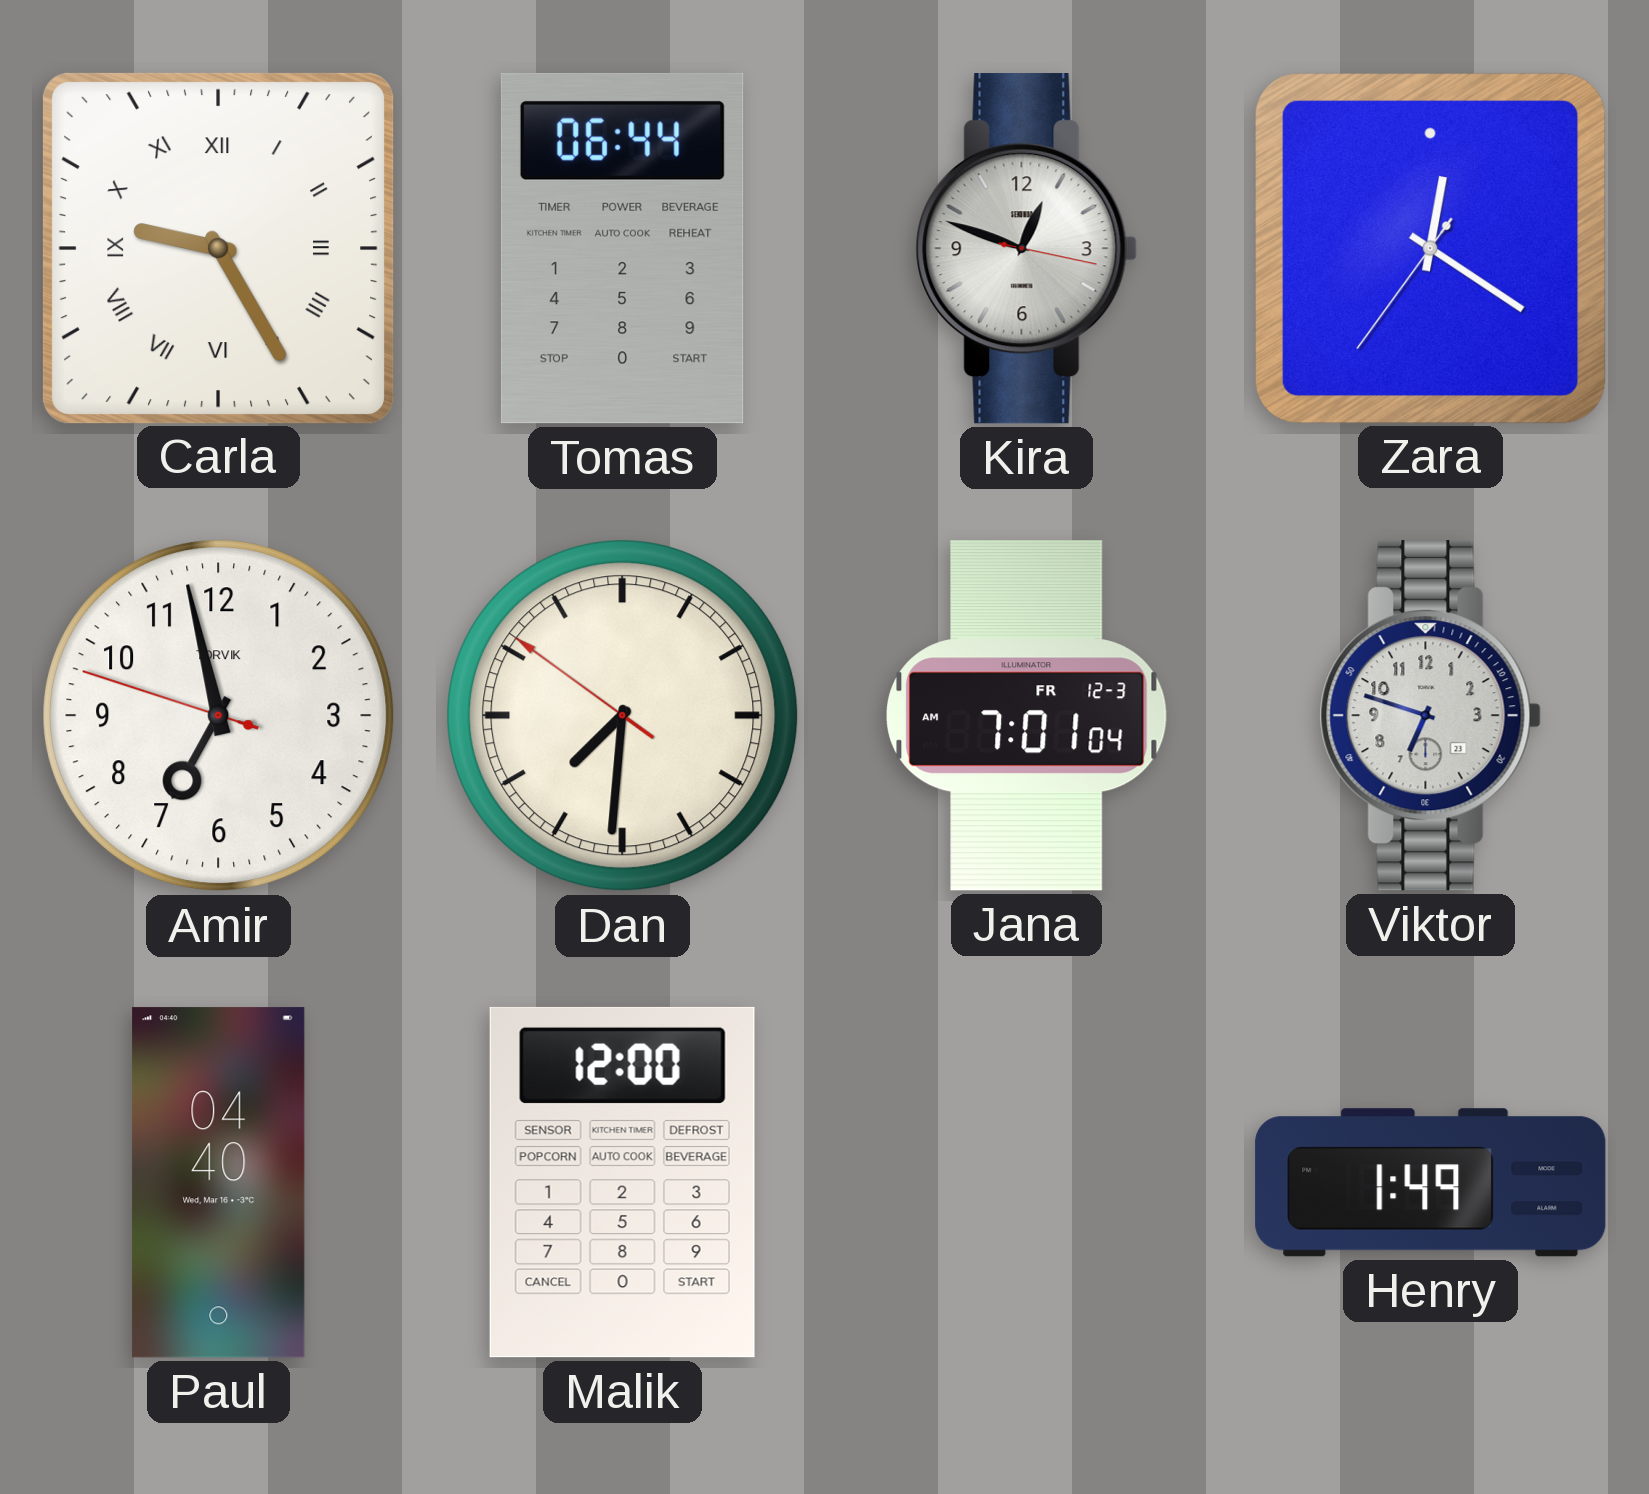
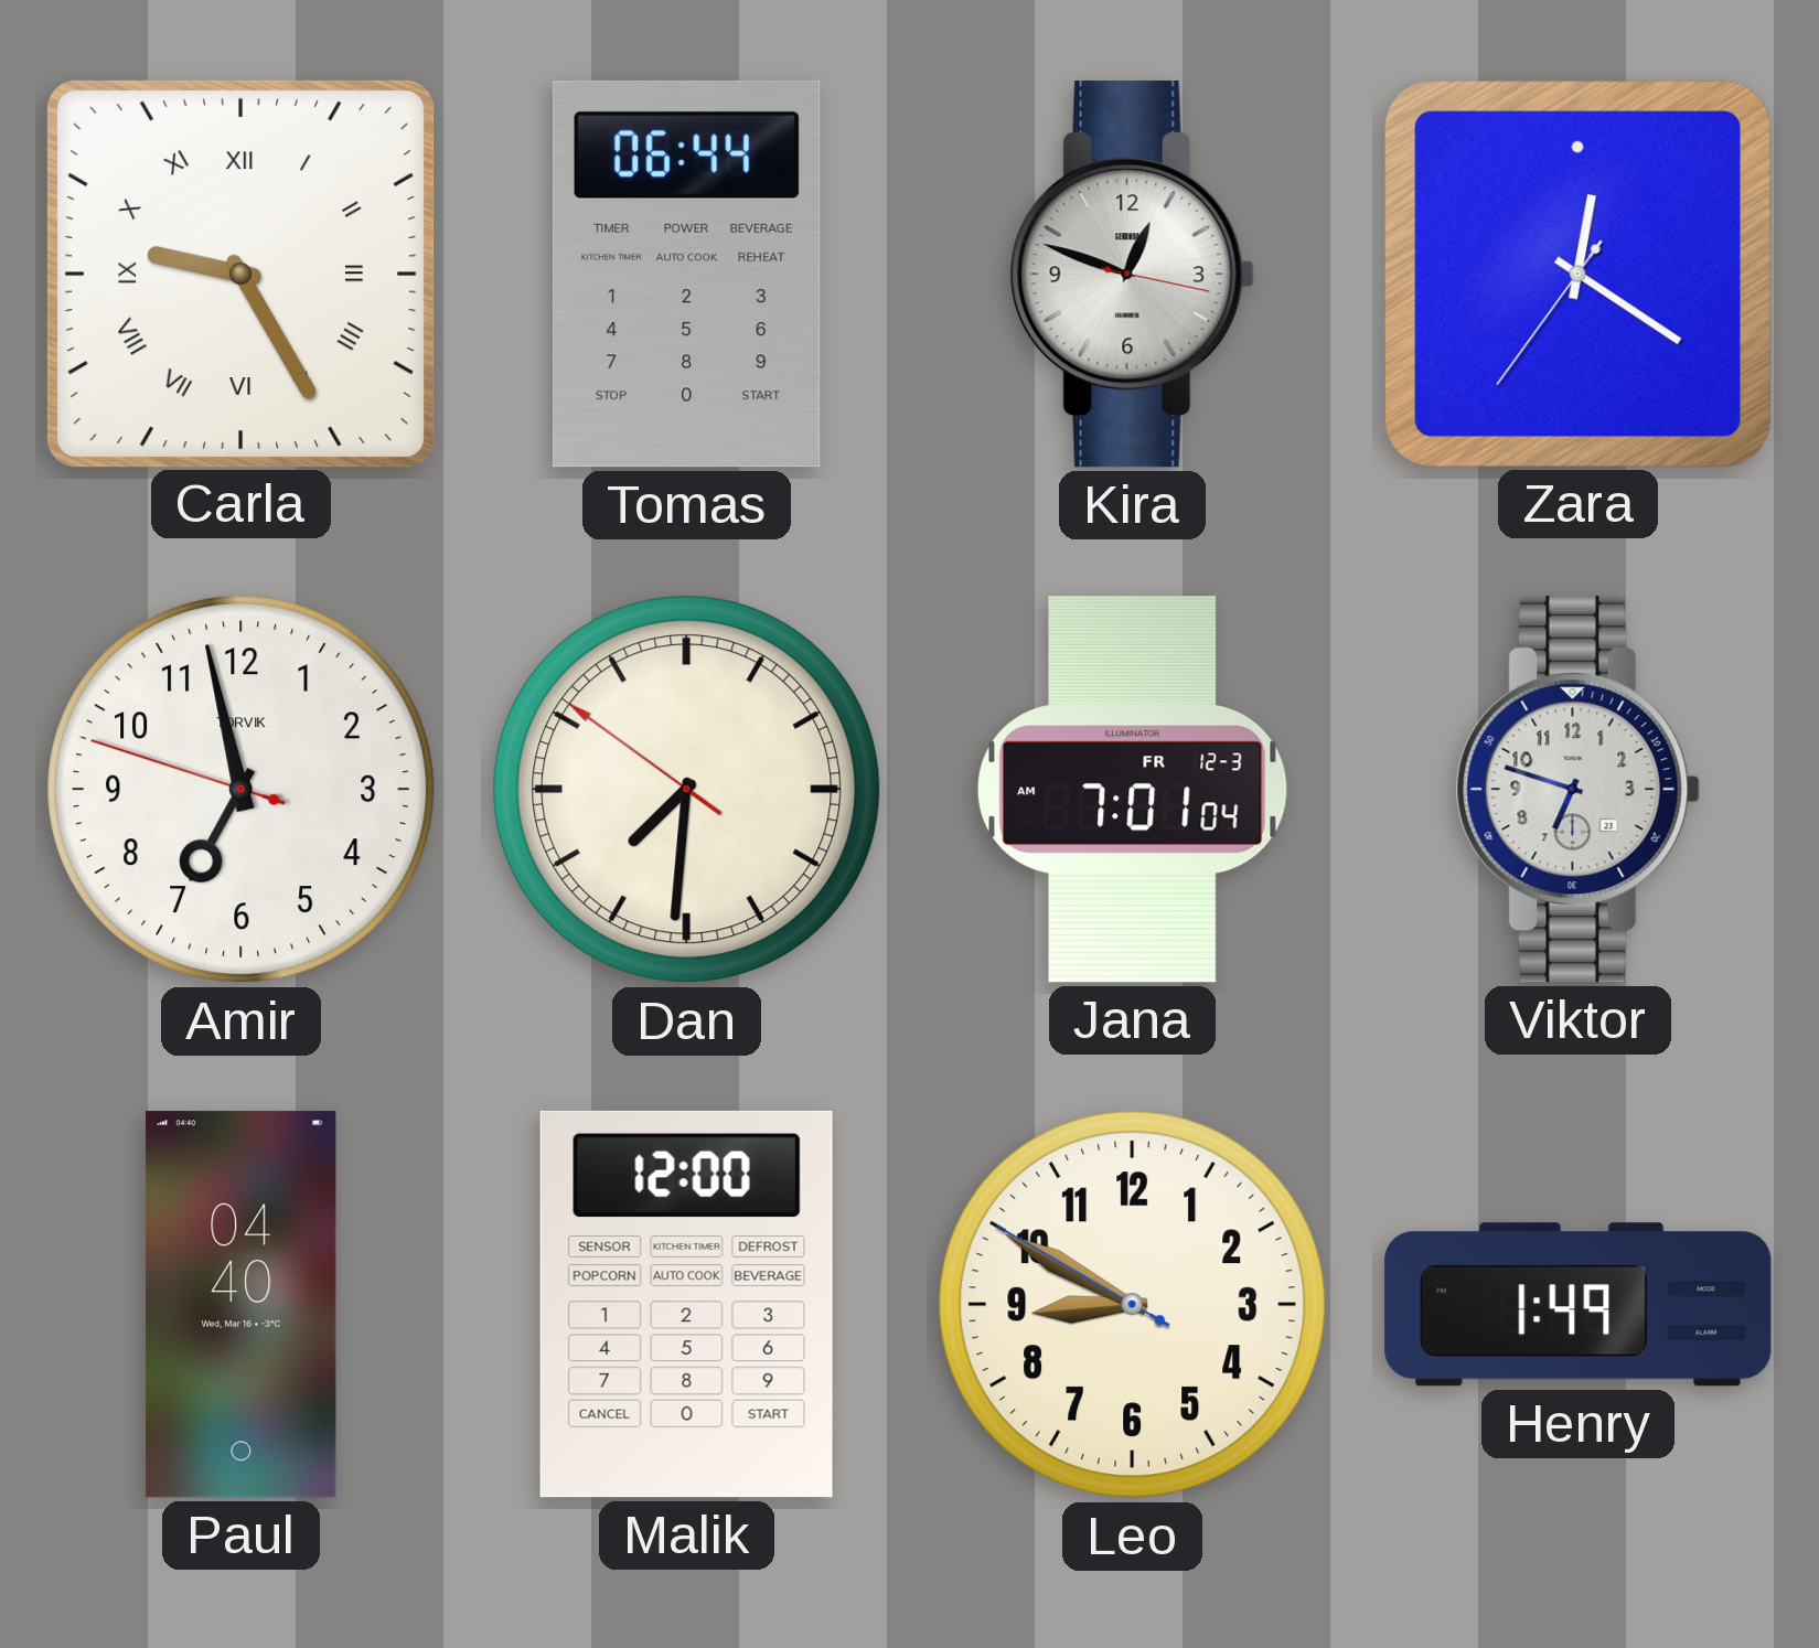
Leo: none -> 8:49 (1133, 1305)
